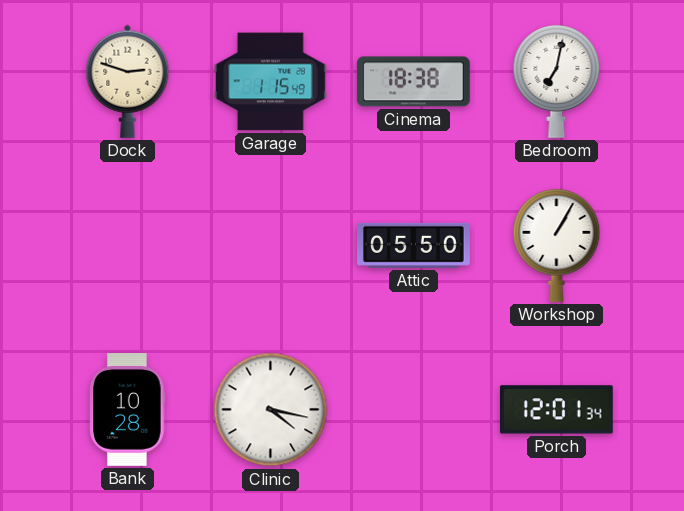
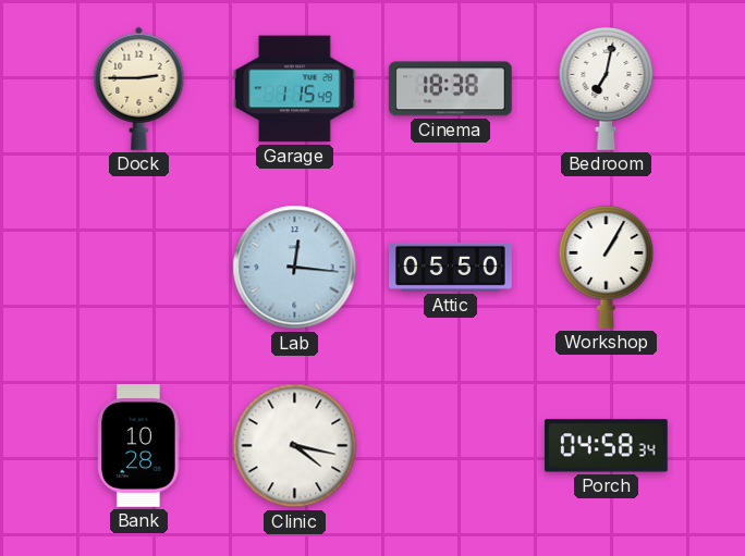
Dock: 2:48 -> 2:45 (139, 88)
Lab: none -> 12:16 (295, 268)
Porch: 12:01 -> 04:58 (606, 446)
